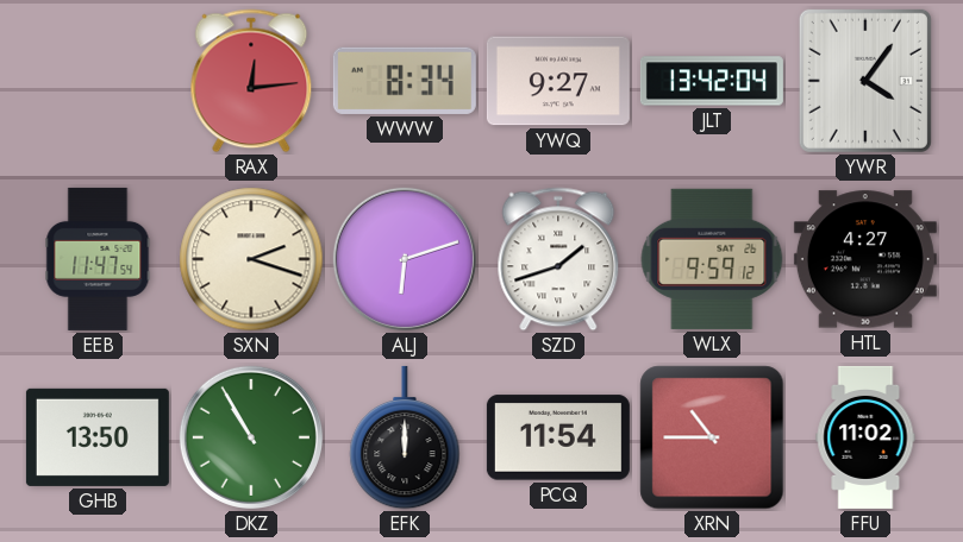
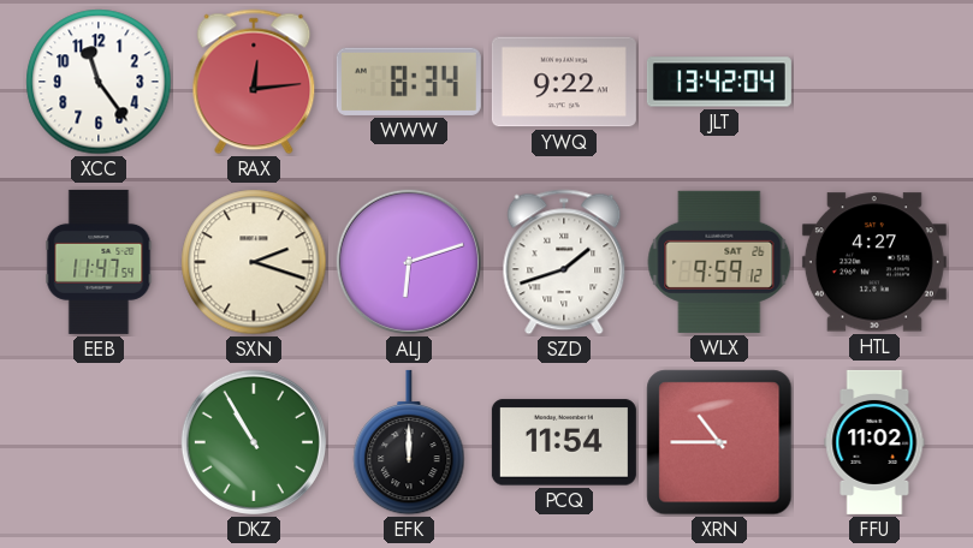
XCC: none -> 11:24 (99, 82)
YWQ: 9:27 -> 9:22 (564, 82)
YWR: 4:06 -> none (865, 81)
GHB: 13:50 -> none (98, 437)
